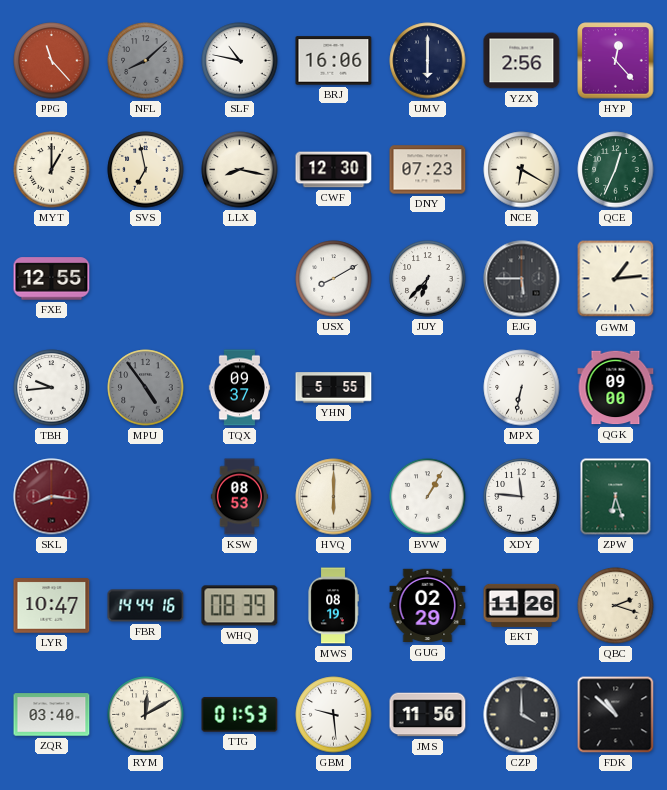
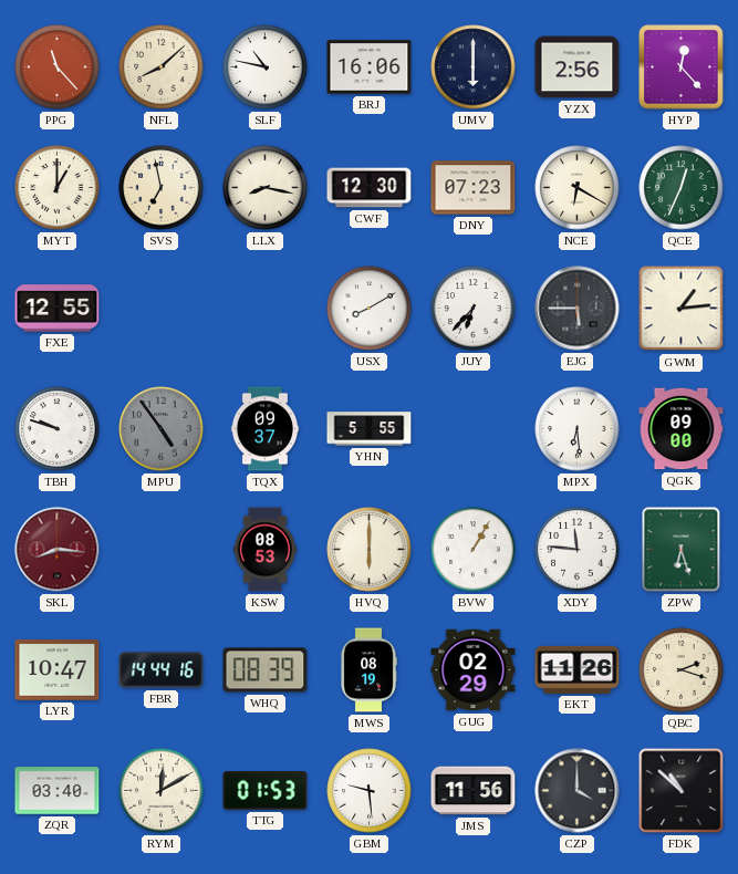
NFL dial: grey -> cream (162, 67)
TBH: 9:44 -> 9:48 (58, 429)
MPX: 6:32 -> 6:29 (578, 429)
